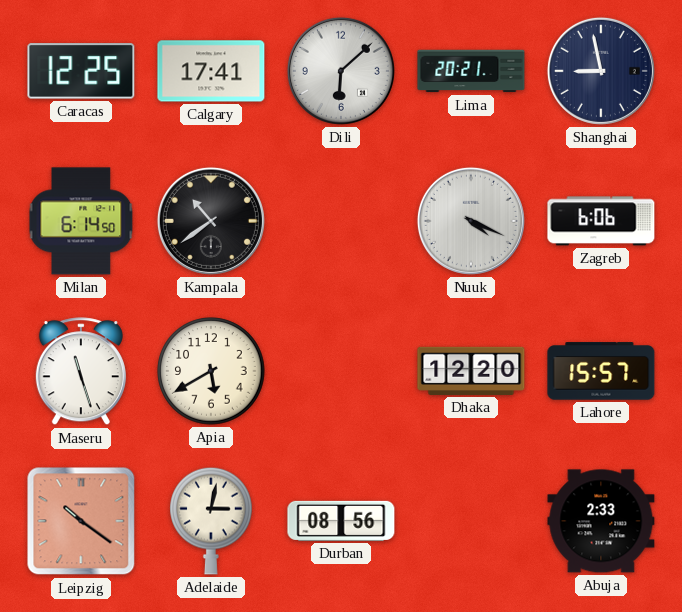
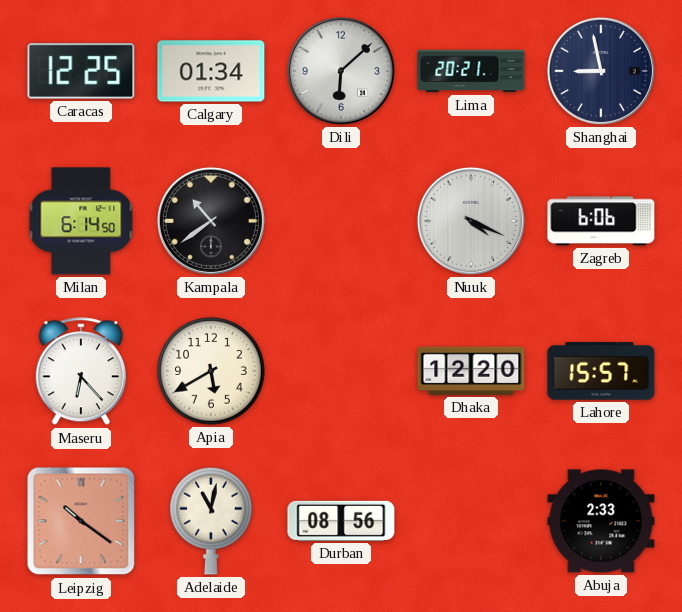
Calgary: 17:41 -> 01:34 (211, 71)
Maseru: 11:27 -> 6:23 (81, 372)
Adelaide: 3:02 -> 11:02 (211, 521)
